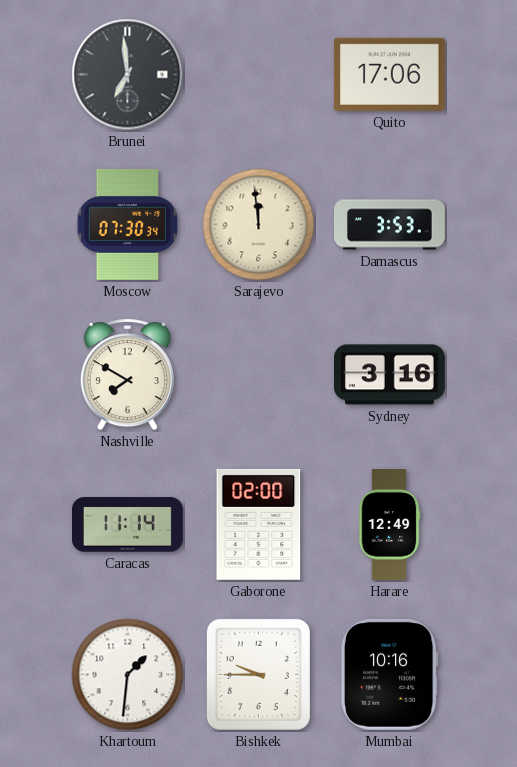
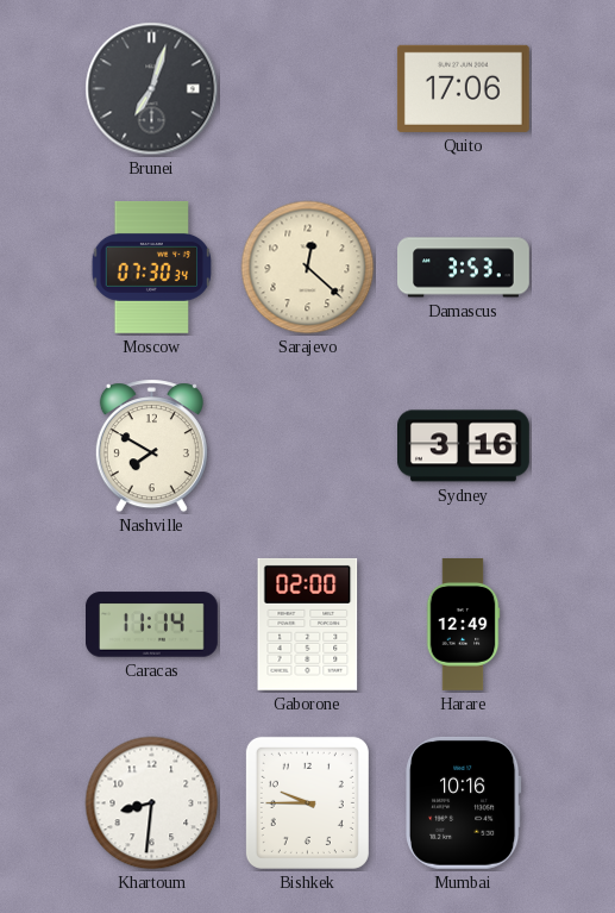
Brunei: 6:59 -> 7:03 (152, 89)
Sarajevo: 11:59 -> 12:22 (308, 268)
Khartoum: 1:31 -> 8:31 (152, 803)
